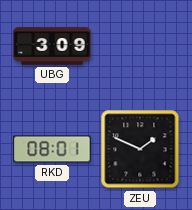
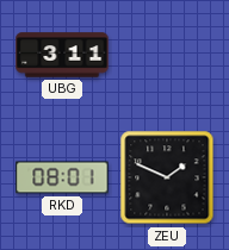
UBG: 3:09 -> 3:11 (62, 55)
